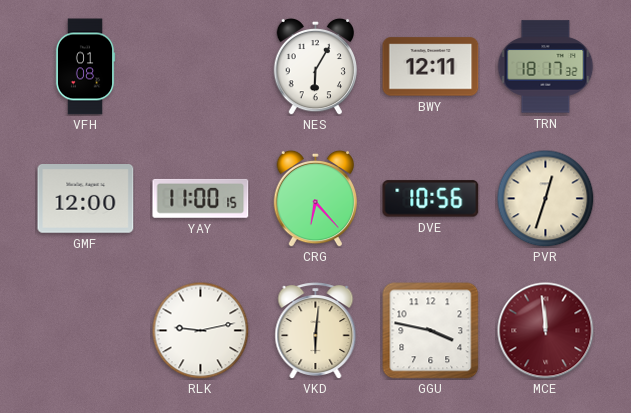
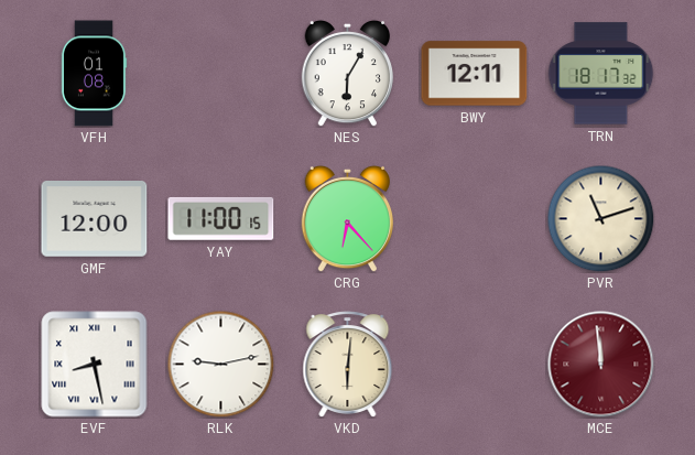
DVE: 10:56 -> none (431, 199)
PVR: 12:33 -> 11:12 (600, 218)
EVF: none -> 8:28 (95, 365)
GGU: 3:47 -> none (431, 331)
